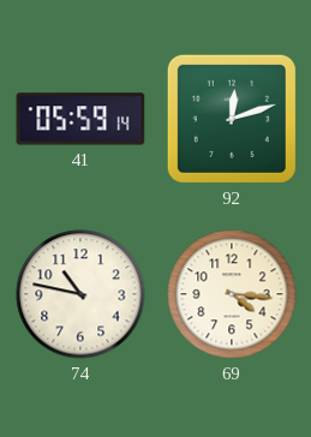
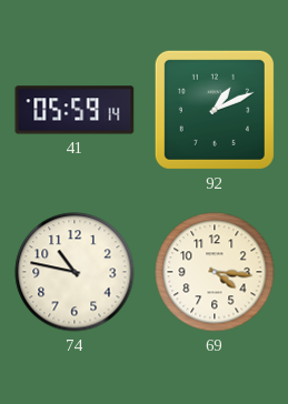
92: 12:12 -> 1:11 (215, 110)
